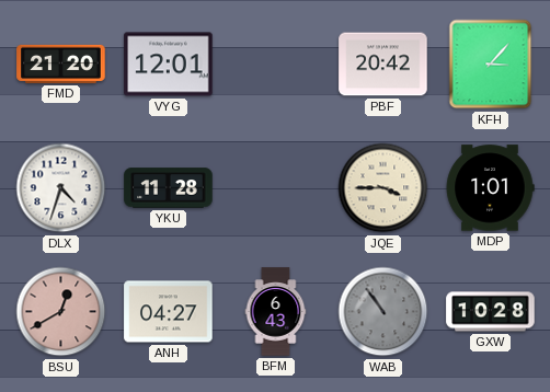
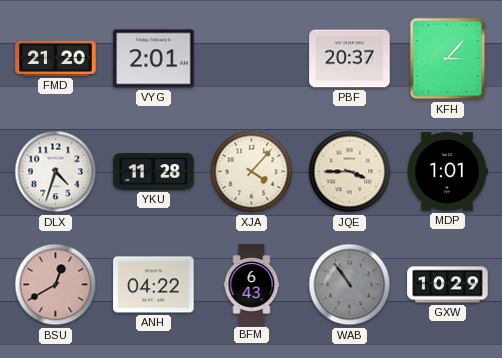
VYG: 12:01 -> 2:01 (154, 59)
PBF: 20:42 -> 20:37 (350, 59)
XJA: none -> 4:07 (252, 172)
ANH: 04:27 -> 04:22 (154, 285)
GXW: 10:28 -> 10:29 (448, 285)
